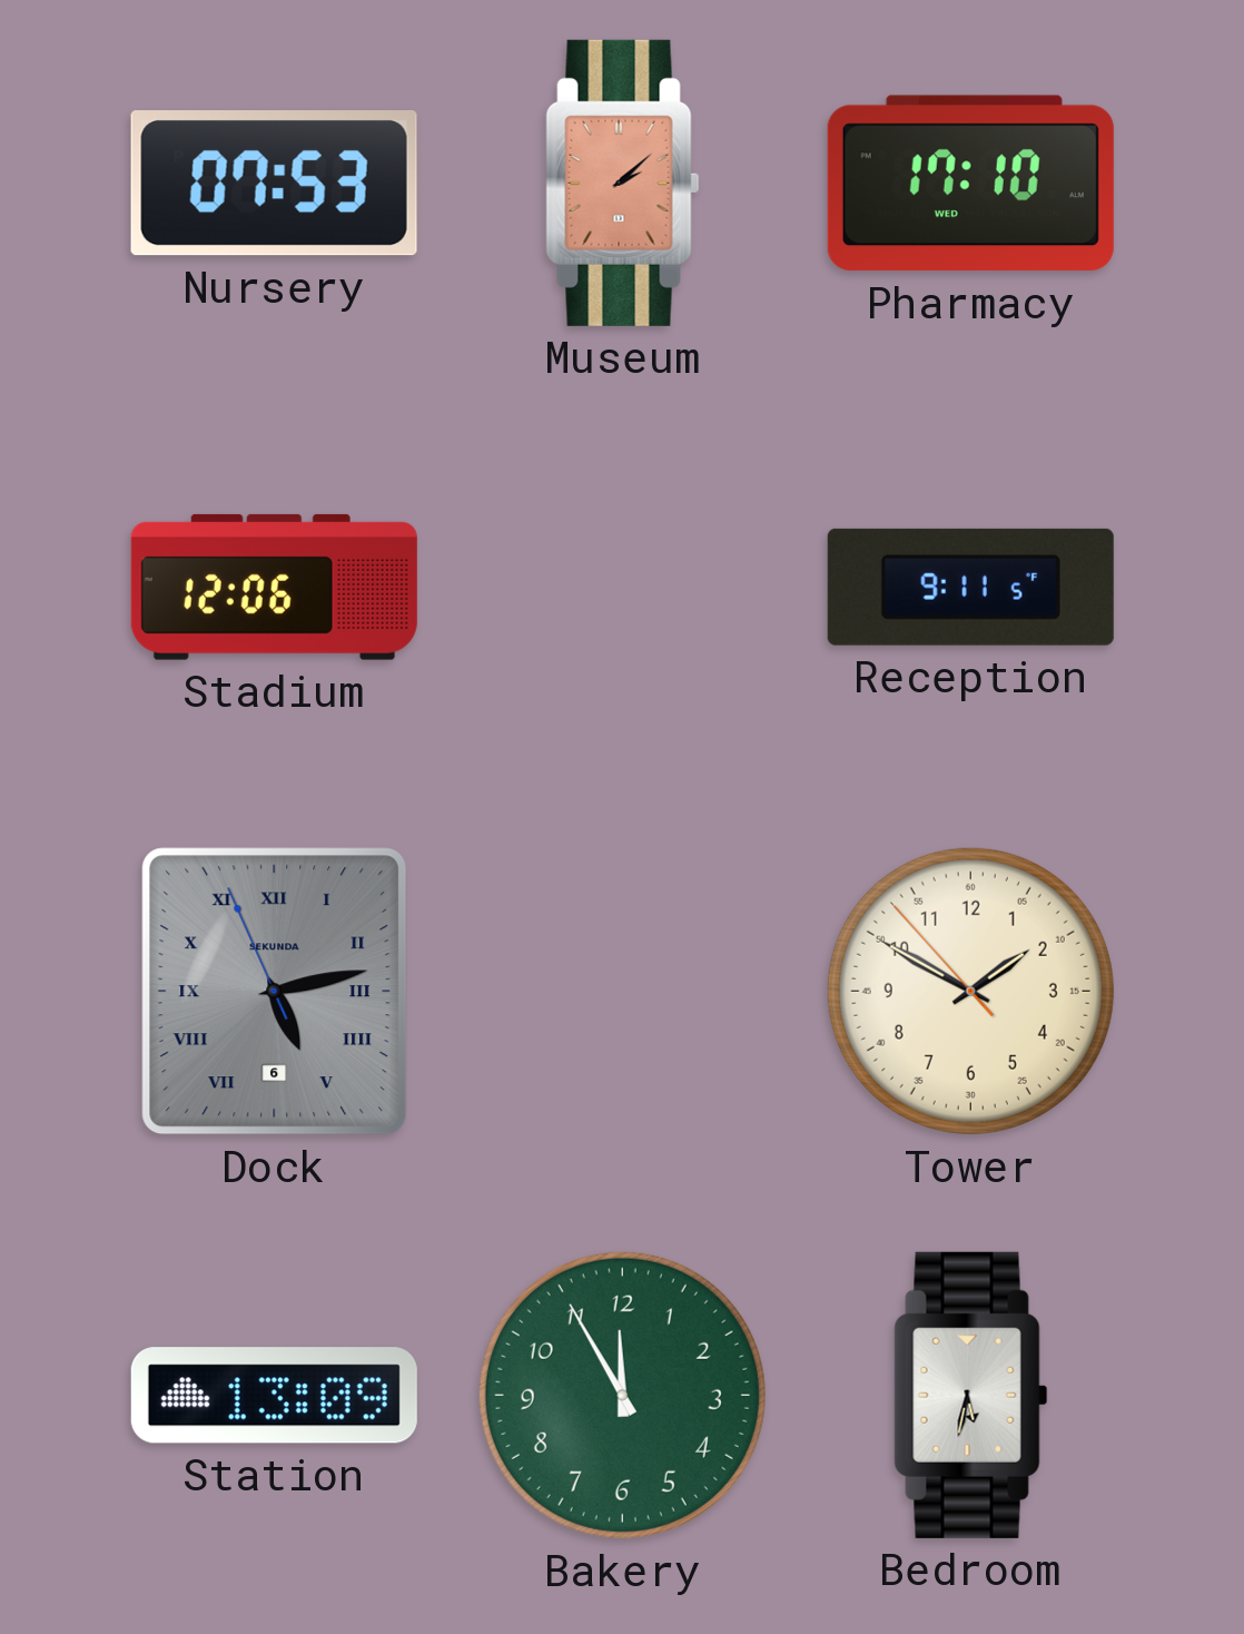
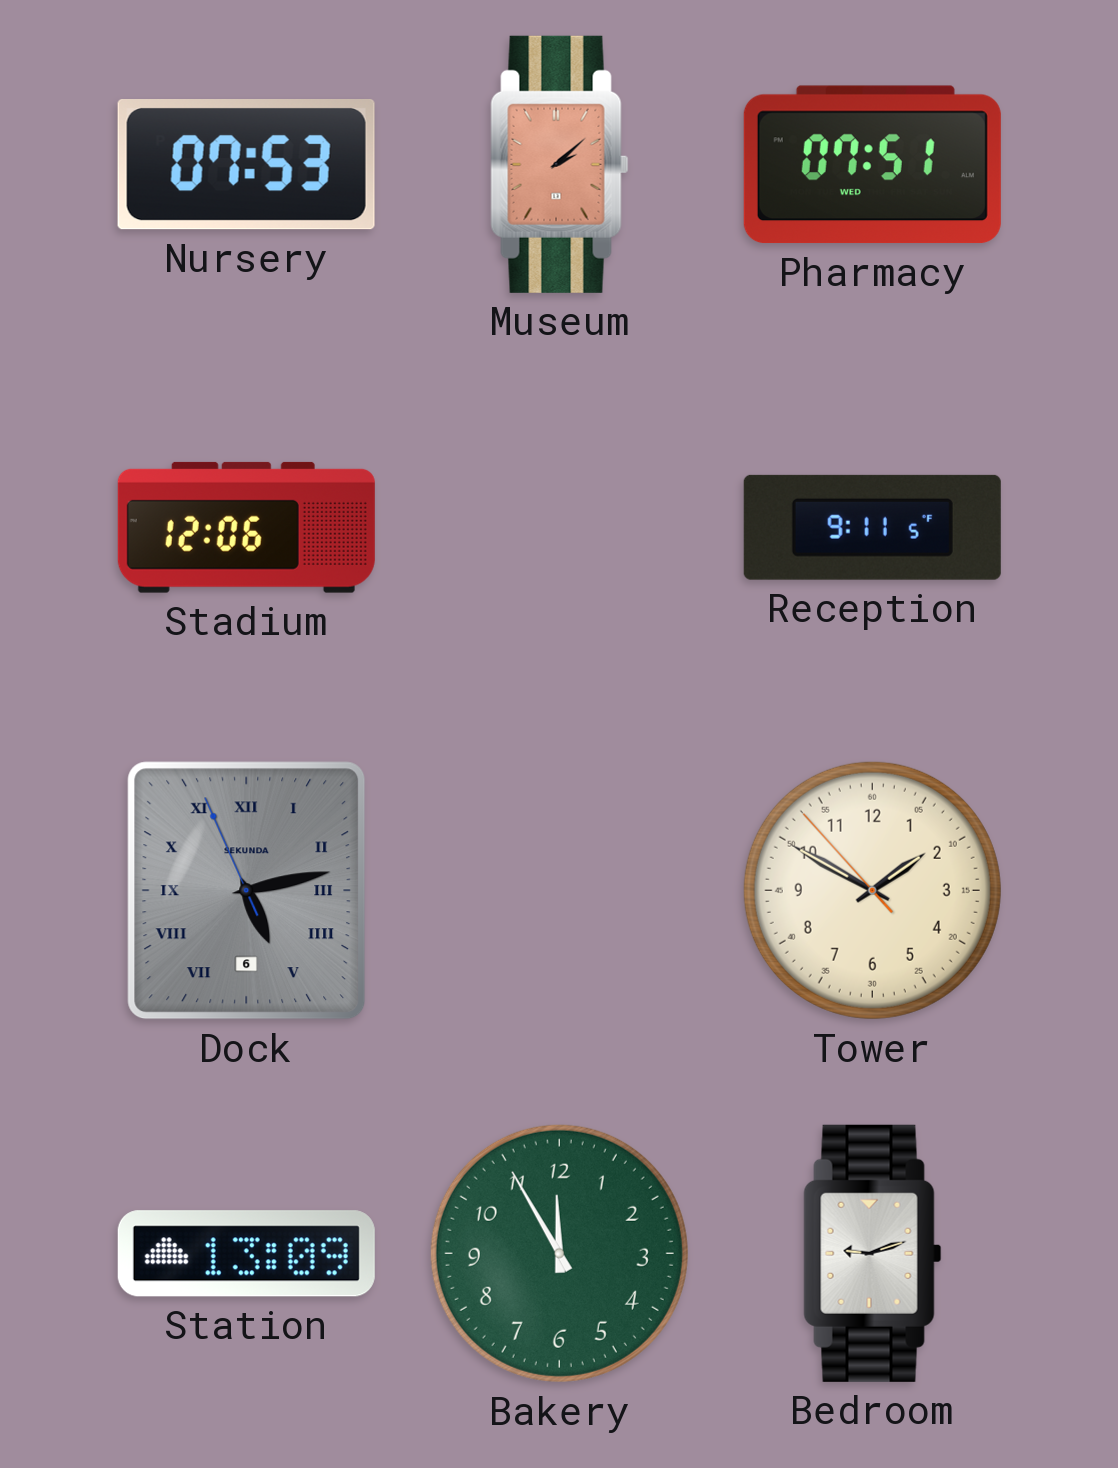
Pharmacy: 17:10 -> 07:51 (872, 165)
Bedroom: 5:32 -> 9:12 (873, 1253)
